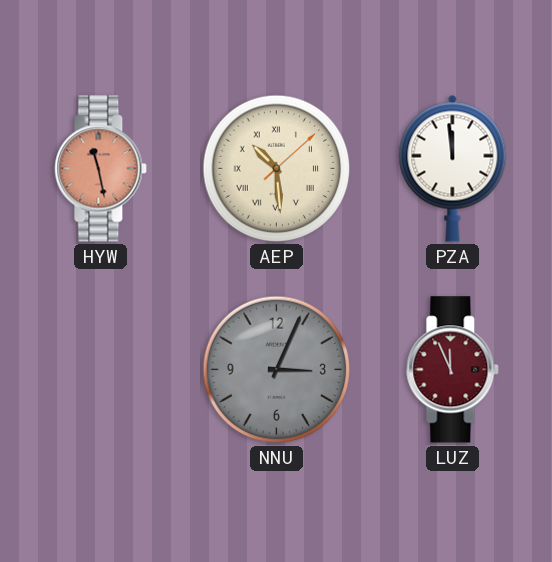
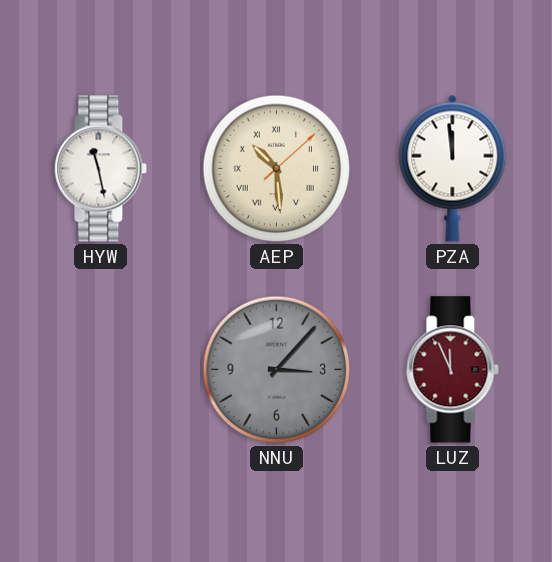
HYW dial: salmon -> white (101, 169)
NNU: 3:04 -> 3:07 (277, 370)
